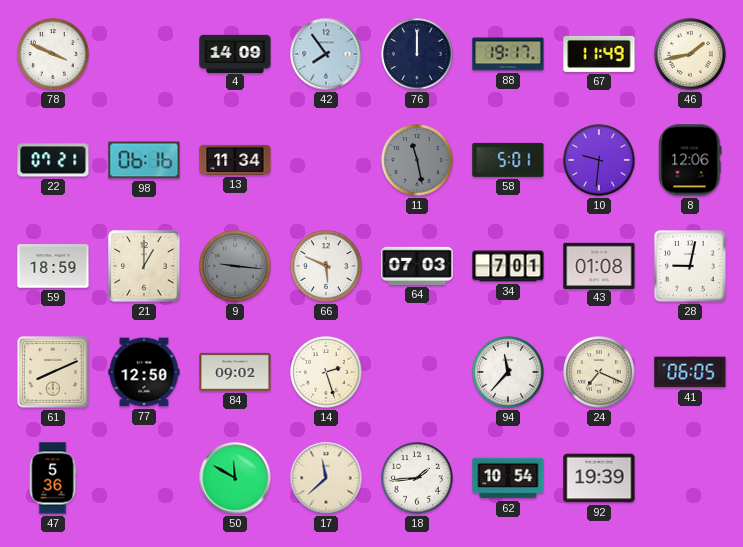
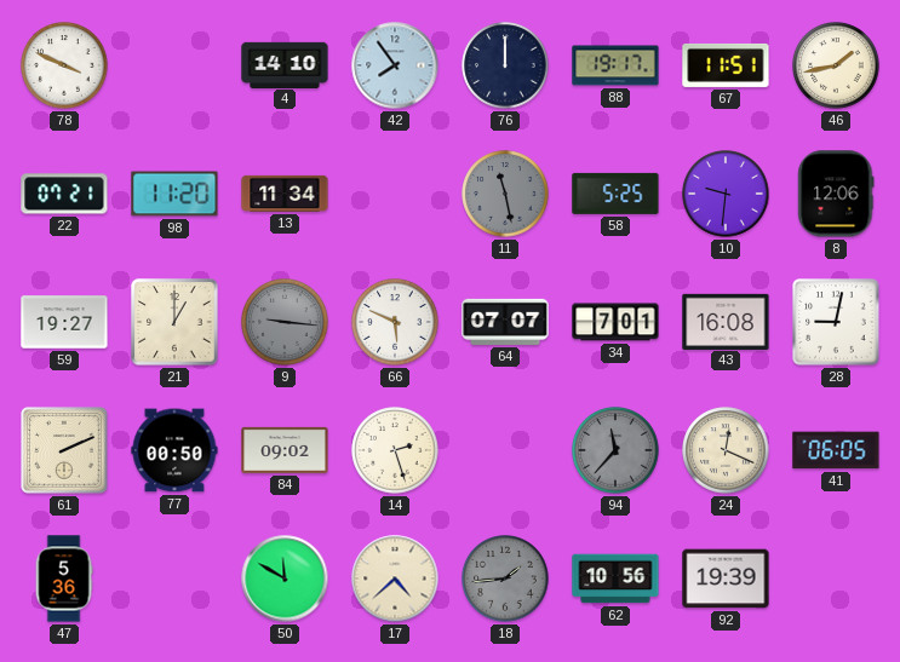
4: 14:09 -> 14:10 (285, 64)
67: 11:49 -> 11:51 (726, 65)
98: 06:16 -> 11:20 (174, 194)
58: 5:01 -> 5:25 (615, 194)
59: 18:59 -> 19:27 (64, 322)
64: 07:03 -> 07:07 (505, 322)
43: 01:08 -> 16:08 (726, 321)
61: 8:11 -> 2:11 (64, 450)
77: 12:50 -> 00:50 (174, 450)
94 dial: white -> grey (615, 450)
24: 7:19 -> 12:19 (726, 450)
17: 11:38 -> 4:38 (395, 578)
18 dial: white -> grey (505, 578)
62: 10:54 -> 10:56 (615, 578)
